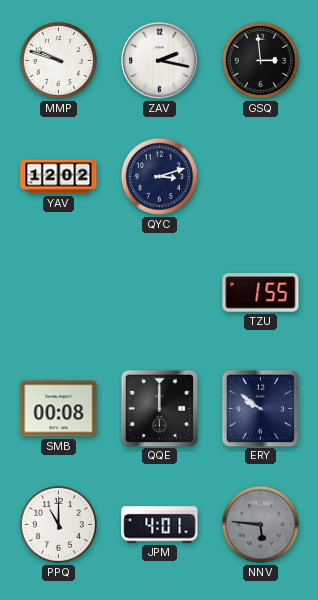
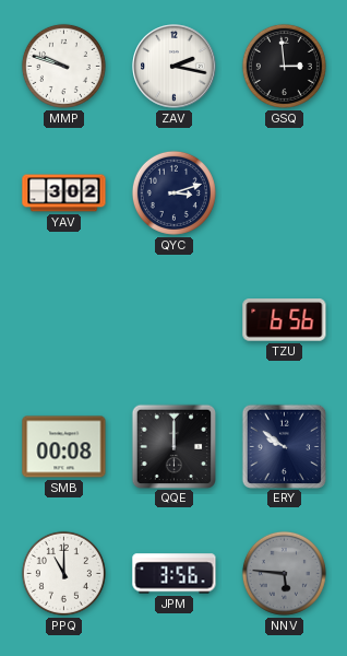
YAV: 12:02 -> 3:02 (64, 194)
TZU: 1:55 -> 6:56 (285, 320)
JPM: 4:01 -> 3:56 (175, 574)
